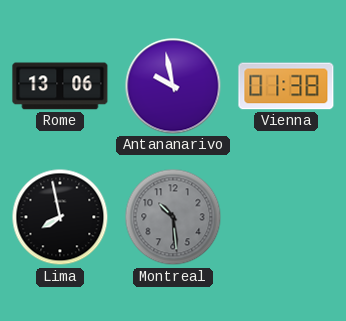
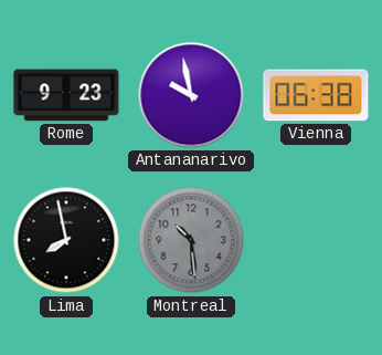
Rome: 13:06 -> 9:23 (66, 95)
Vienna: 01:38 -> 06:38 (316, 95)
